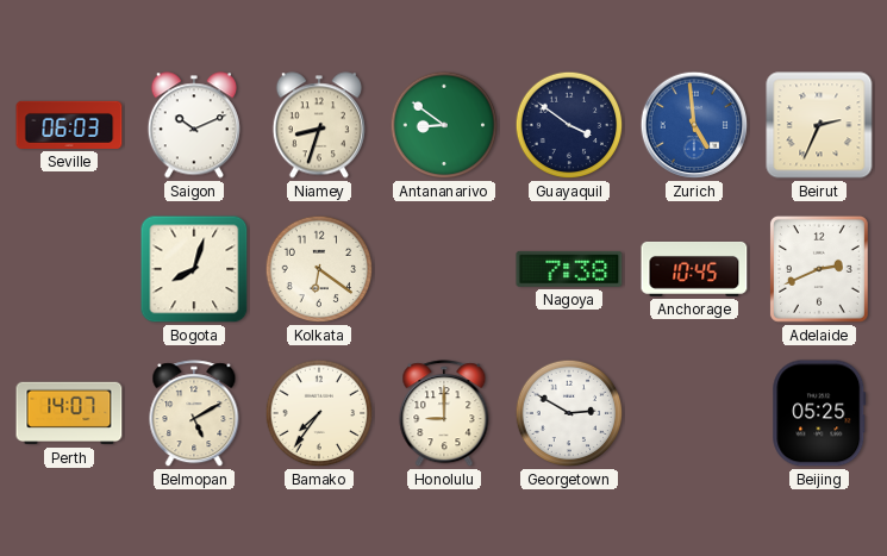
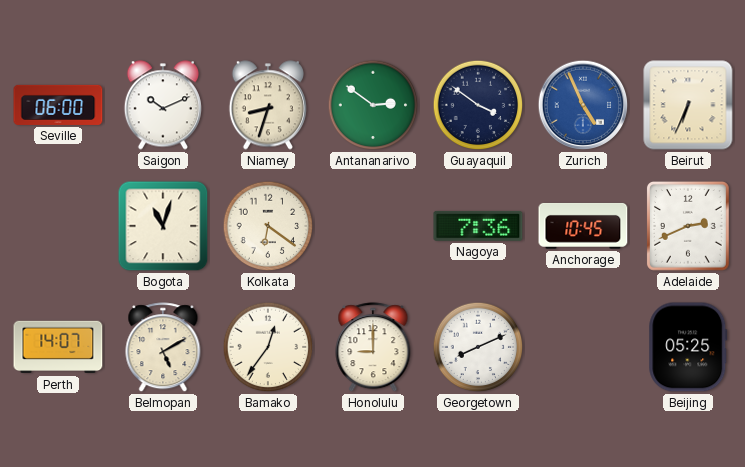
Seville: 06:03 -> 06:00 (58, 105)
Antananarivo: 8:51 -> 2:51 (373, 105)
Zurich: 4:59 -> 4:56 (583, 105)
Beirut: 2:34 -> 6:34 (688, 105)
Bogota: 8:03 -> 11:03 (163, 226)
Nagoya: 7:38 -> 7:36 (478, 226)
Bamako: 7:36 -> 12:36 (268, 347)
Georgetown: 2:50 -> 8:11 (478, 347)
